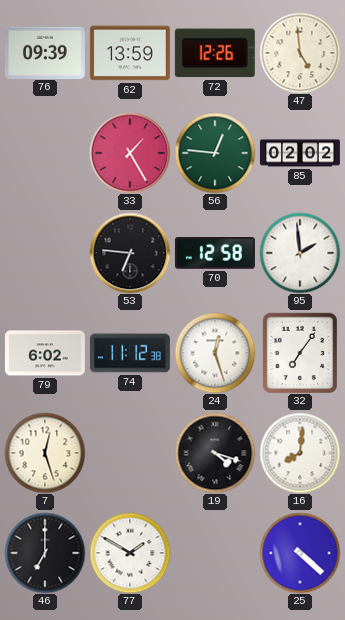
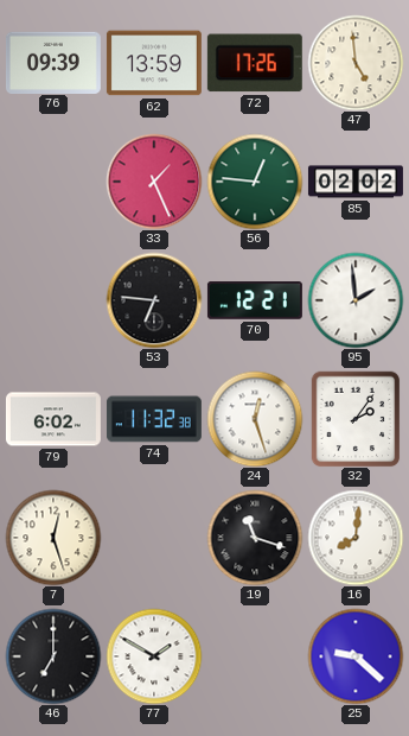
72: 12:26 -> 17:26 (255, 63)
33: 1:25 -> 1:26 (154, 182)
70: 12:58 -> 12:21 (255, 300)
74: 11:12 -> 11:32 (154, 419)
32: 7:06 -> 2:06 (356, 419)
19: 4:18 -> 11:18 (255, 538)
25: 4:22 -> 9:22 (356, 656)
